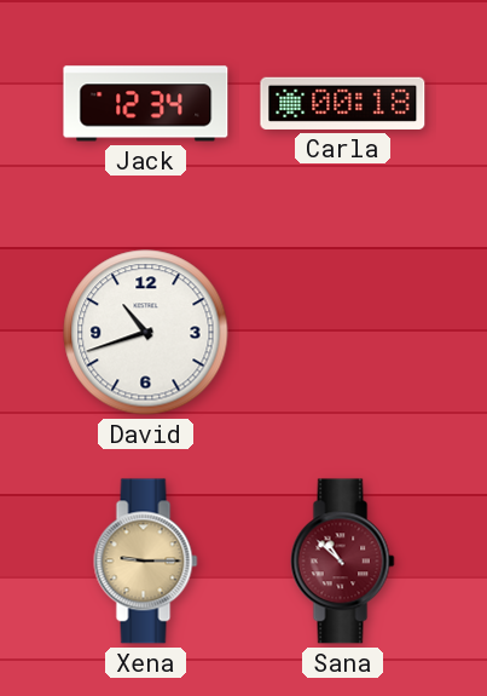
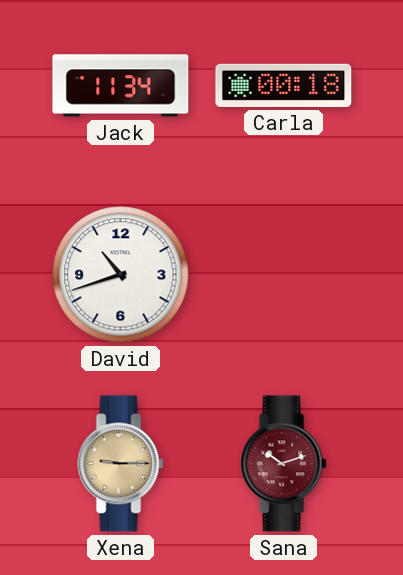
Jack: 12:34 -> 11:34 (121, 86)
Sana: 10:52 -> 10:12 (284, 464)
